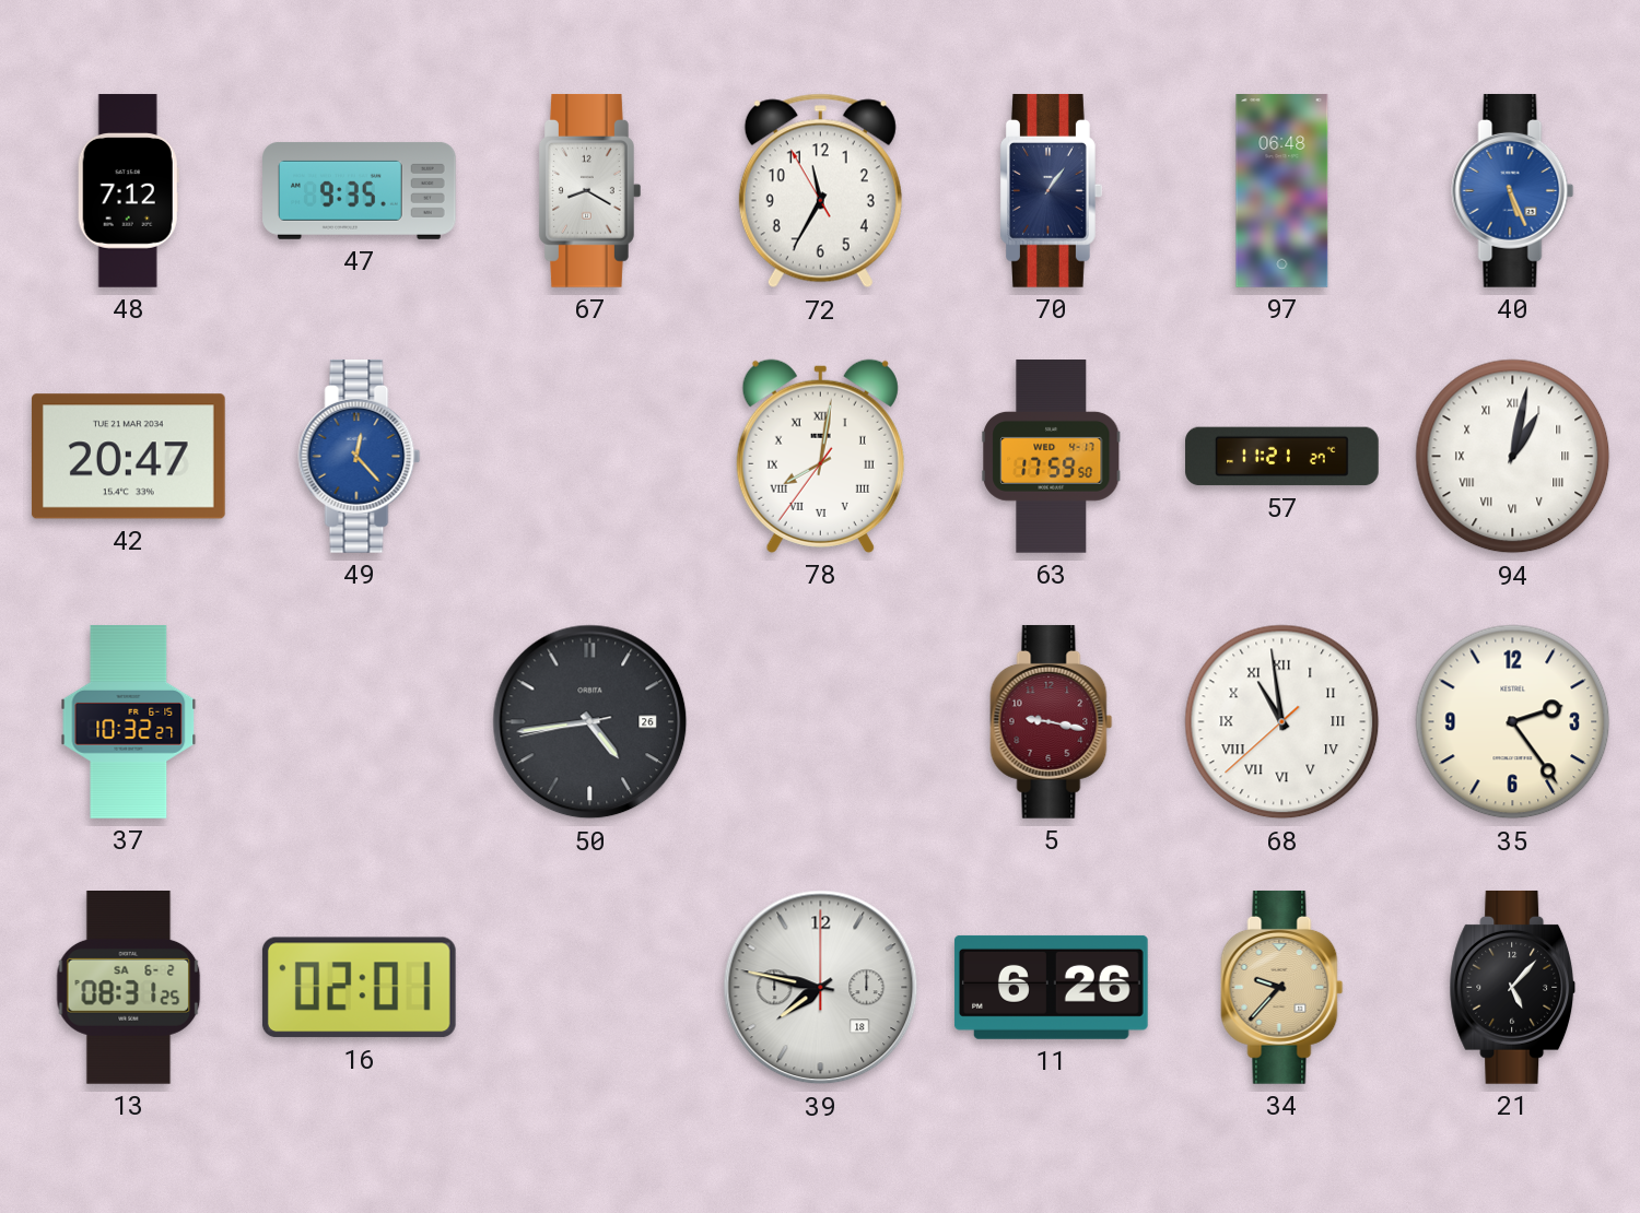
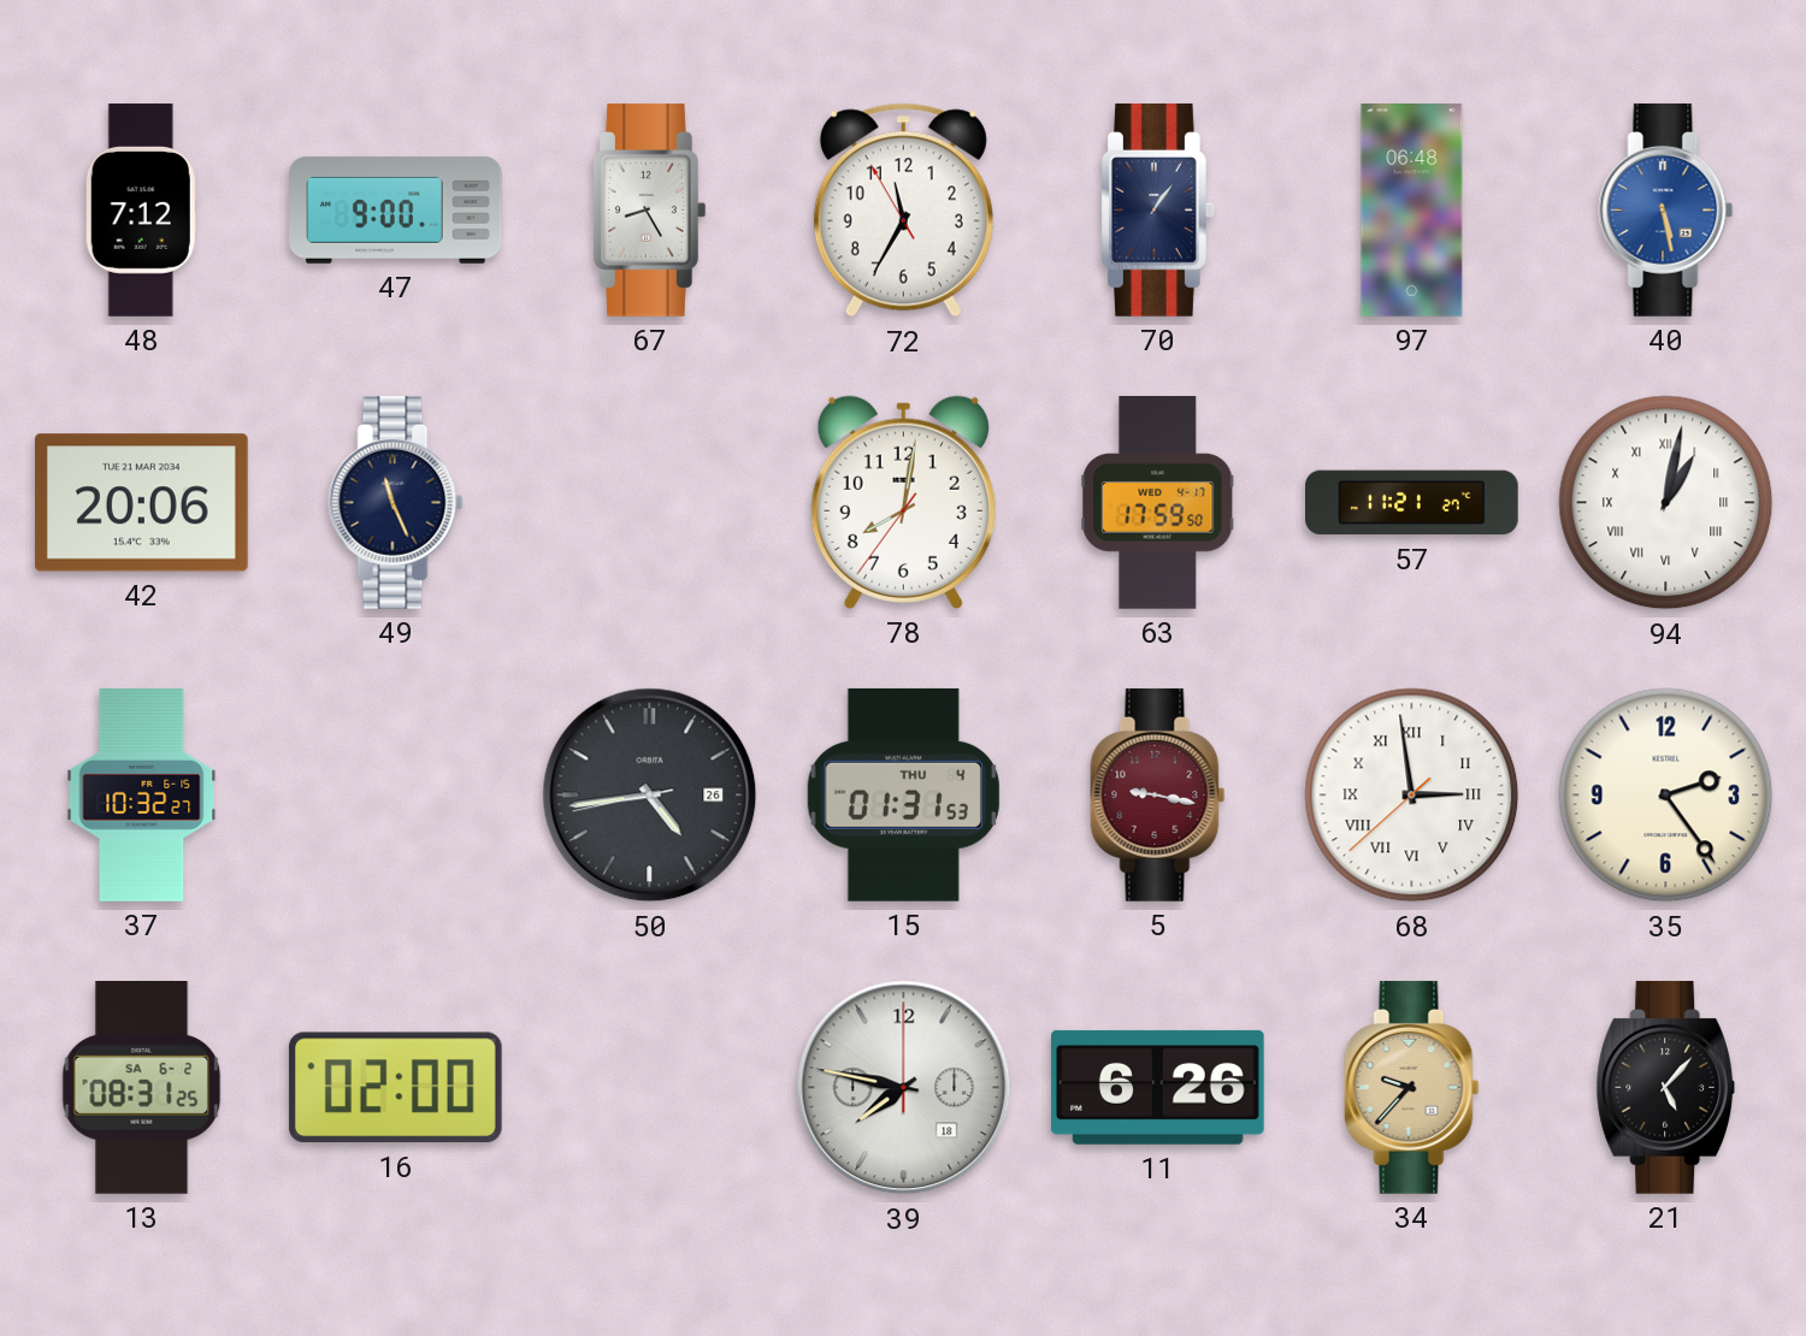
47: 9:35 -> 9:00 (396, 209)
67: 8:20 -> 8:25 (649, 211)
40: 5:26 -> 5:28 (1666, 211)
42: 20:47 -> 20:06 (141, 503)
49: 12:23 -> 11:26 (396, 503)
49 dial: blue -> navy (396, 503)
78 numerals: Roman -> Arabic (903, 502)
15: none -> 01:31 (903, 794)
68: 10:58 -> 2:58 (1412, 796)
16: 02:01 -> 02:00 (395, 1088)
